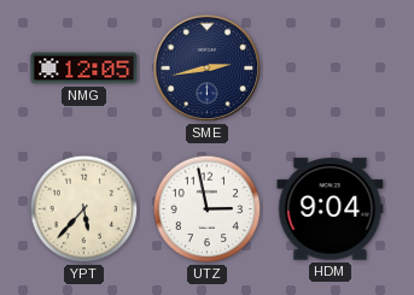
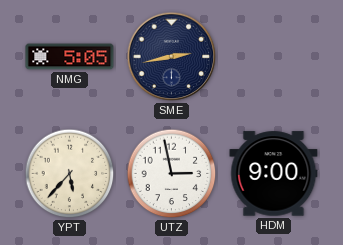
NMG: 12:05 -> 5:05 (70, 57)
HDM: 9:04 -> 9:00 (274, 174)
